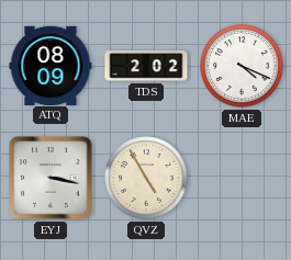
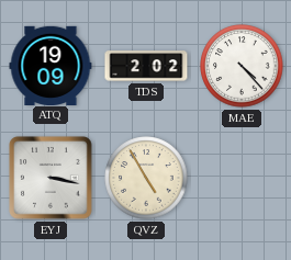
ATQ: 08:09 -> 19:09 (51, 65)
MAE: 4:19 -> 4:23 (242, 66)
